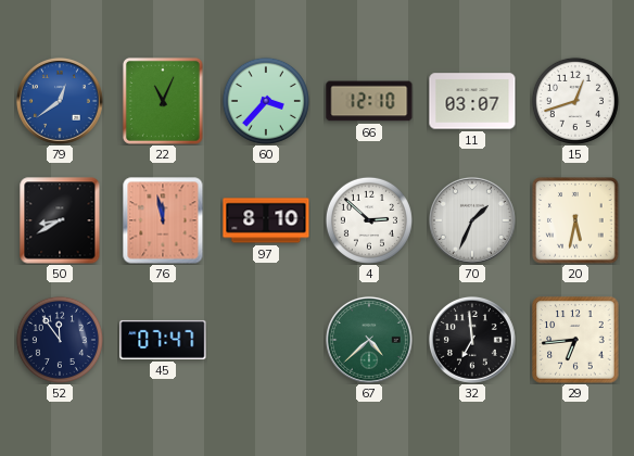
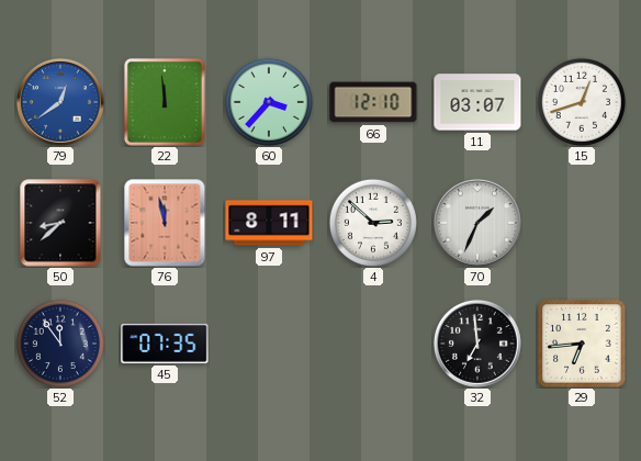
22: 11:04 -> 11:59 (165, 102)
50: 8:40 -> 8:38 (60, 223)
97: 8:10 -> 8:11 (269, 223)
20: 5:32 -> none (575, 220)
45: 07:47 -> 07:35 (165, 344)
67: 4:38 -> none (369, 340)
